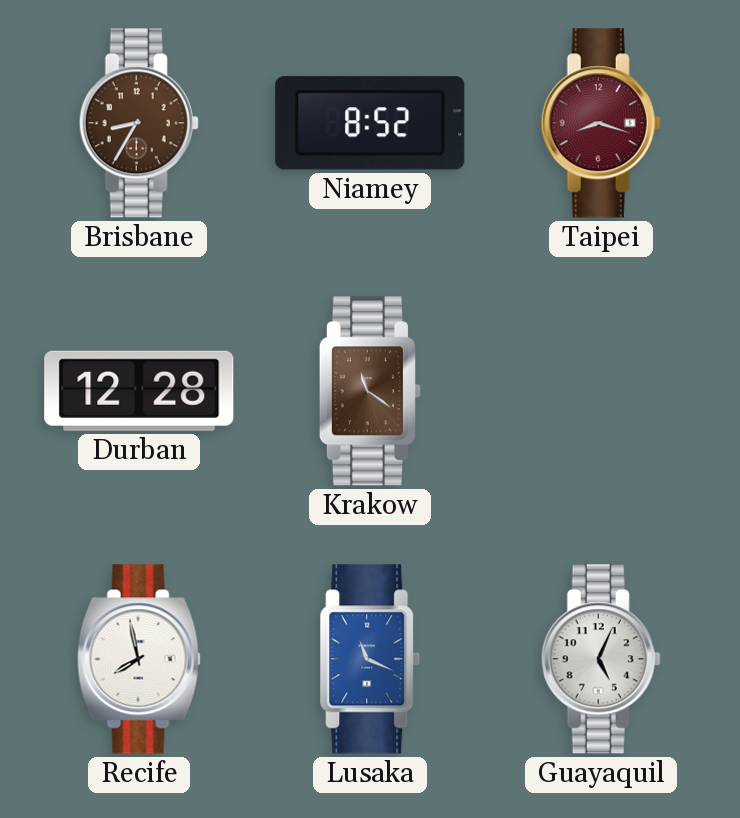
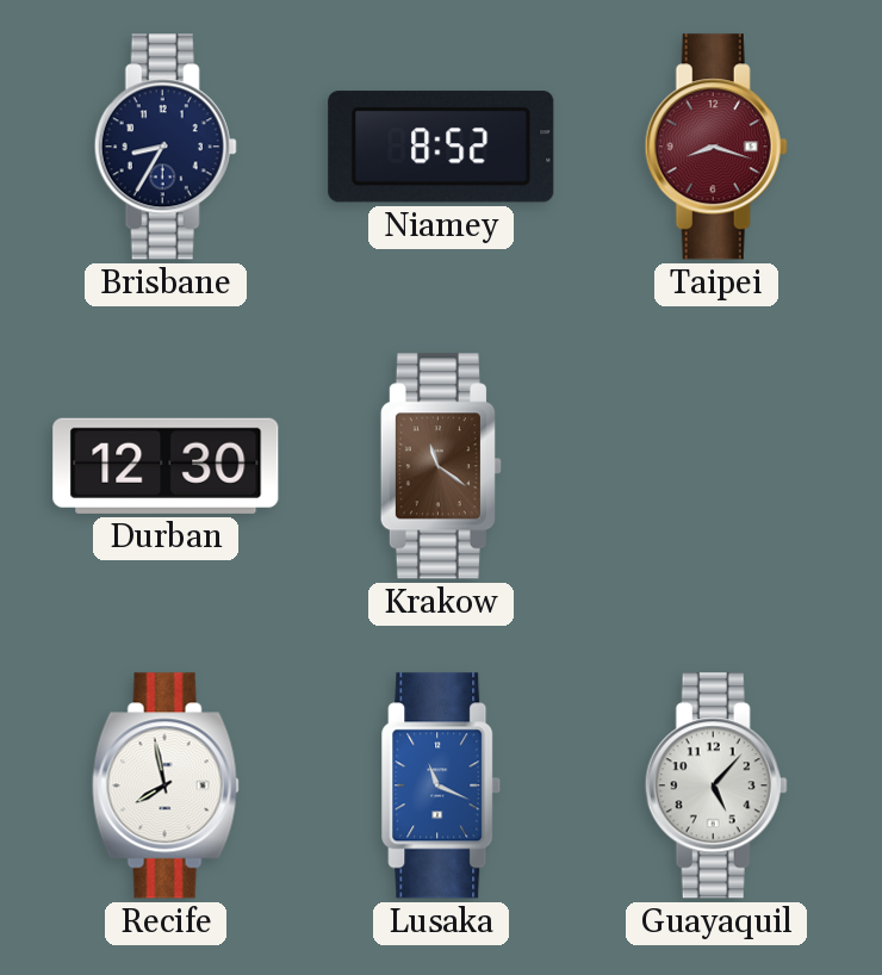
Brisbane dial: brown -> navy (166, 147)
Durban: 12:28 -> 12:30 (166, 466)
Guayaquil: 5:04 -> 5:07 (716, 785)
